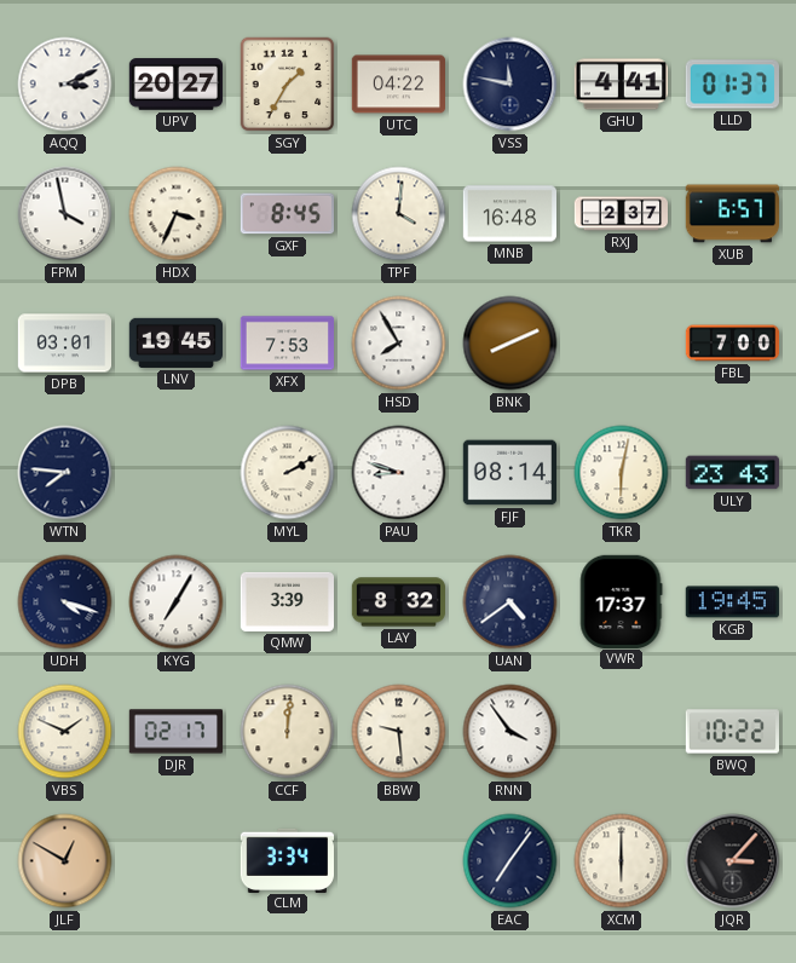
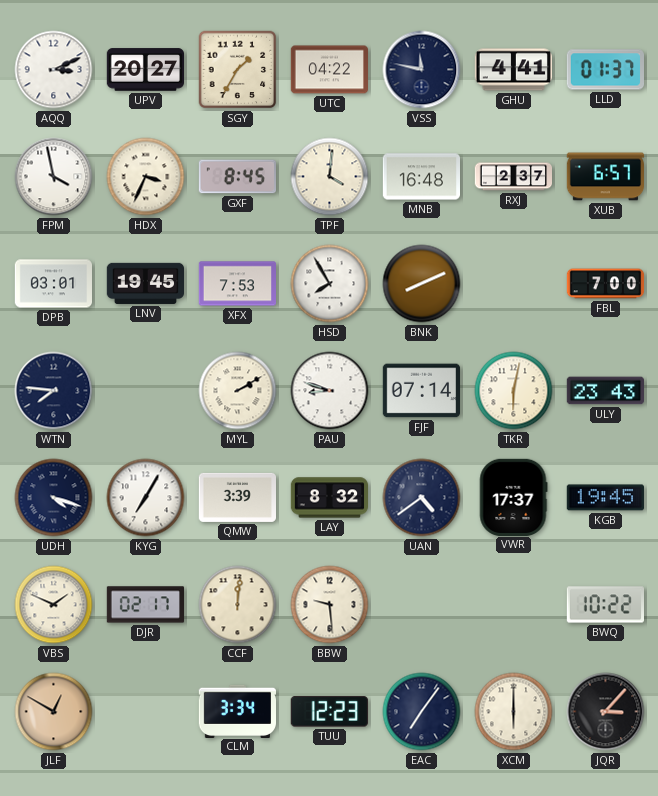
FJF: 08:14 -> 07:14 (421, 391)
RNN: 3:54 -> none (511, 732)
TUU: none -> 12:23 (329, 712)
